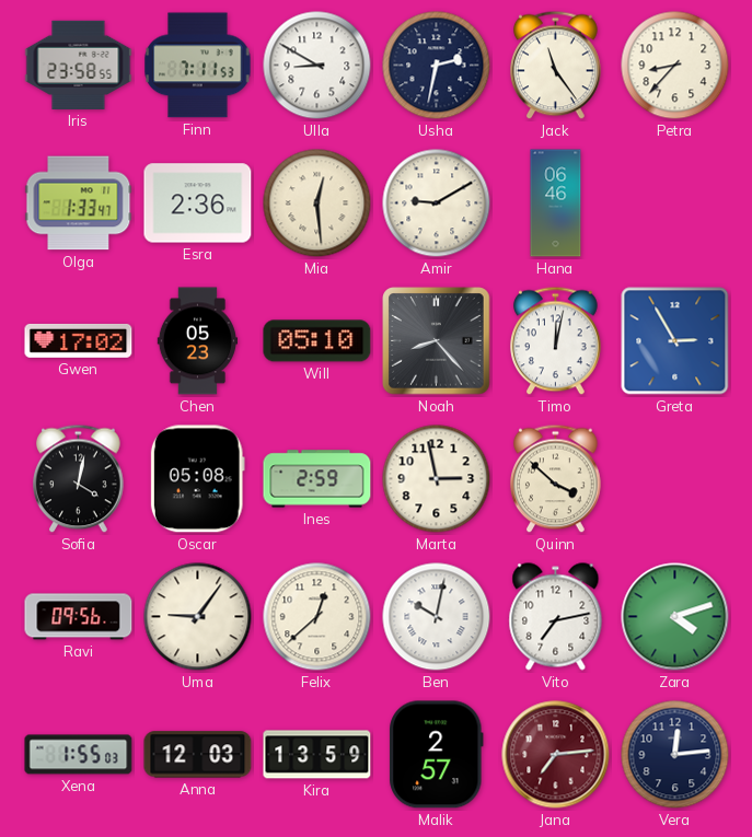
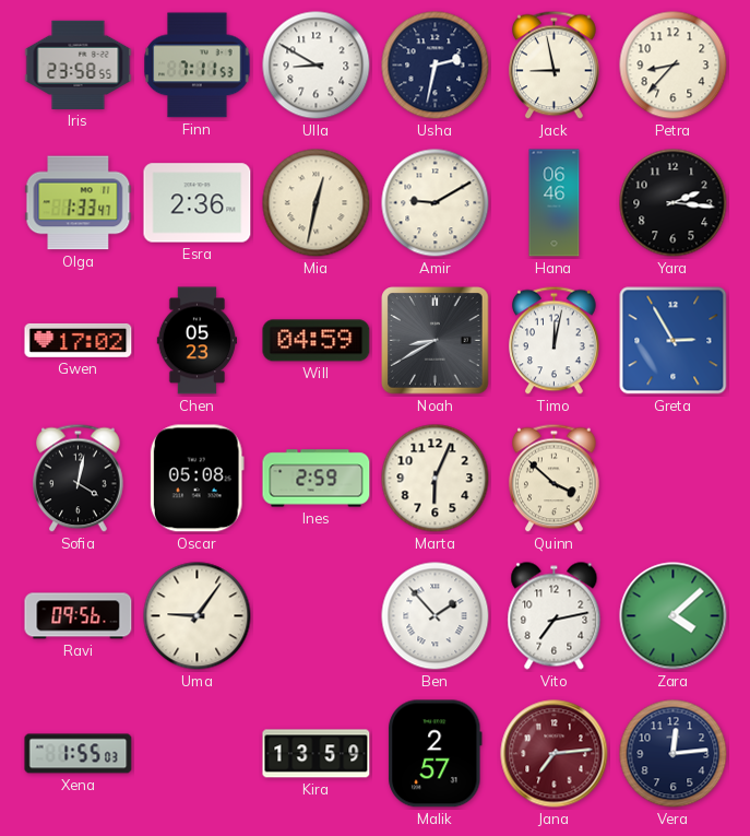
Jack: 11:24 -> 8:58 (555, 66)
Mia: 12:29 -> 12:32 (317, 203)
Yara: none -> 2:16 (674, 203)
Will: 05:10 -> 04:59 (317, 341)
Noah: 8:23 -> 8:40 (436, 341)
Marta: 2:58 -> 6:04 (436, 479)
Felix: 12:38 -> none (317, 617)
Ben: 10:02 -> 1:53 (436, 616)
Zara: 4:12 -> 4:08 (674, 616)
Anna: 12:03 -> none (198, 755)
